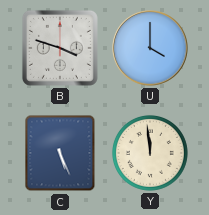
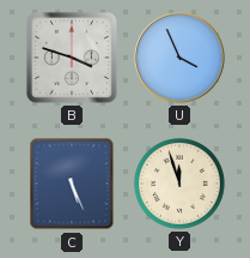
U: 4:00 -> 3:56 (179, 58)
Y: 11:59 -> 11:57 (179, 184)
